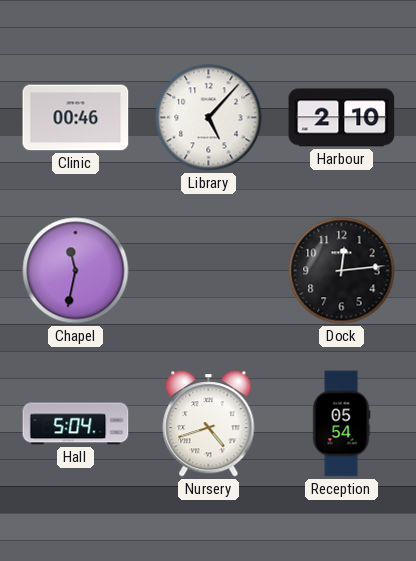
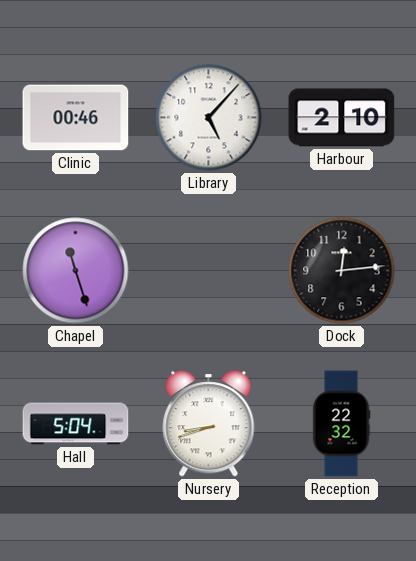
Chapel: 11:32 -> 11:27 (76, 271)
Nursery: 4:42 -> 8:42 (209, 424)
Reception: 05:54 -> 22:32 (341, 424)
